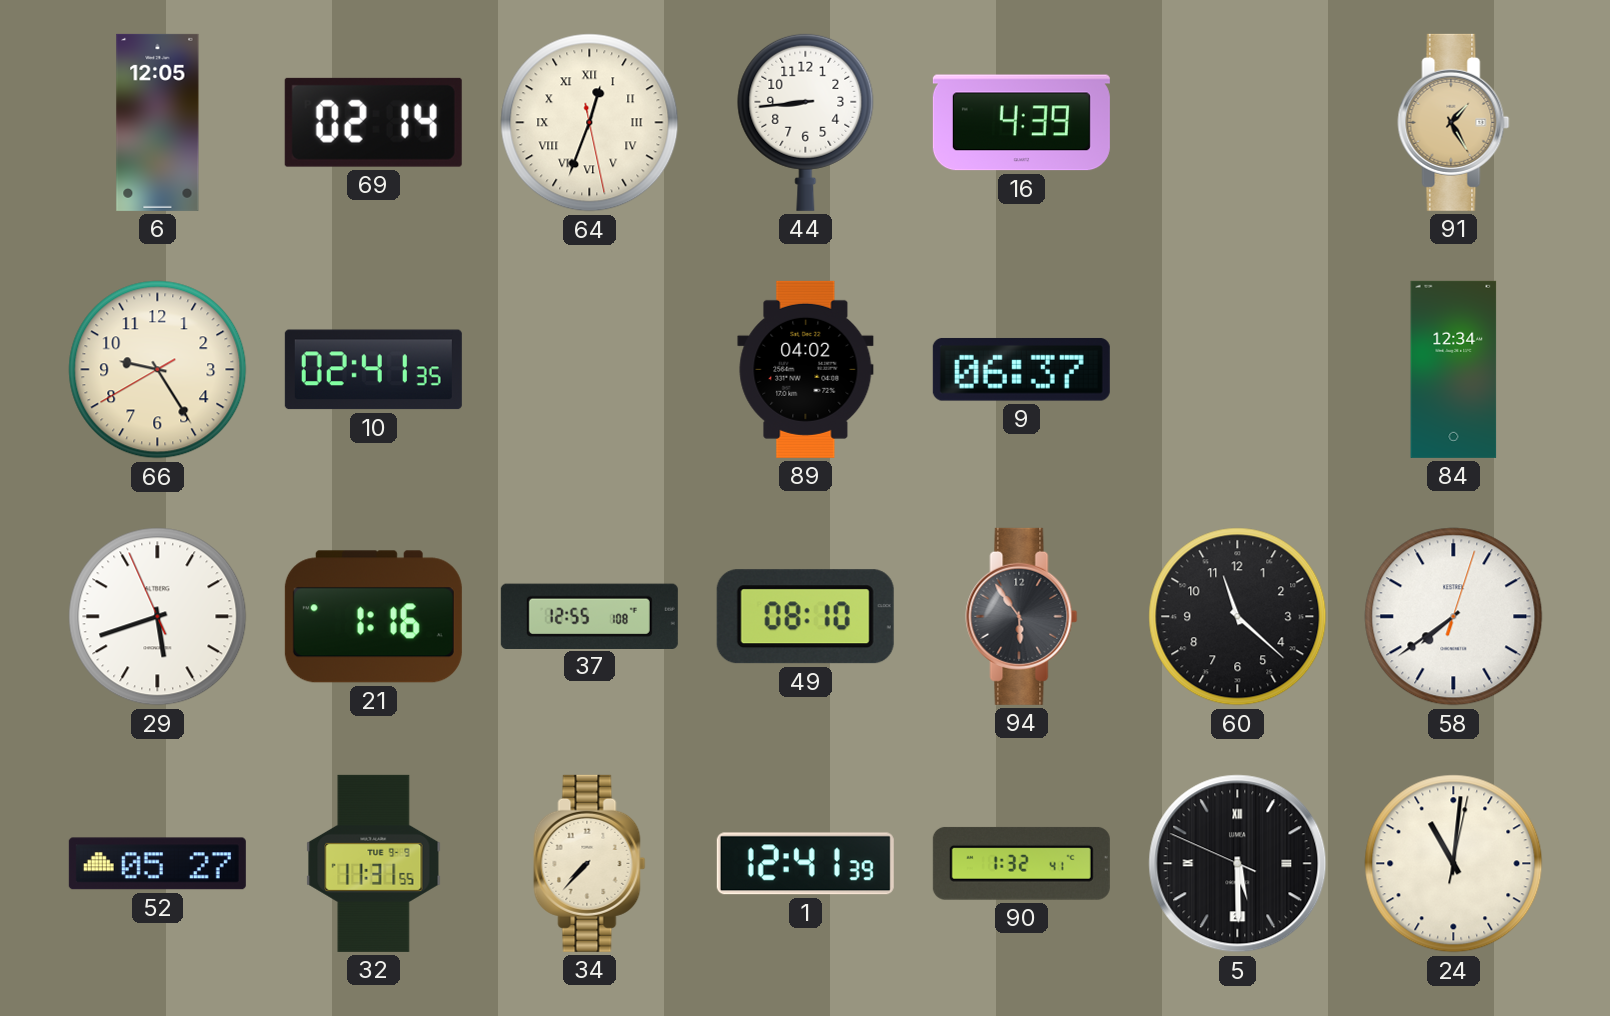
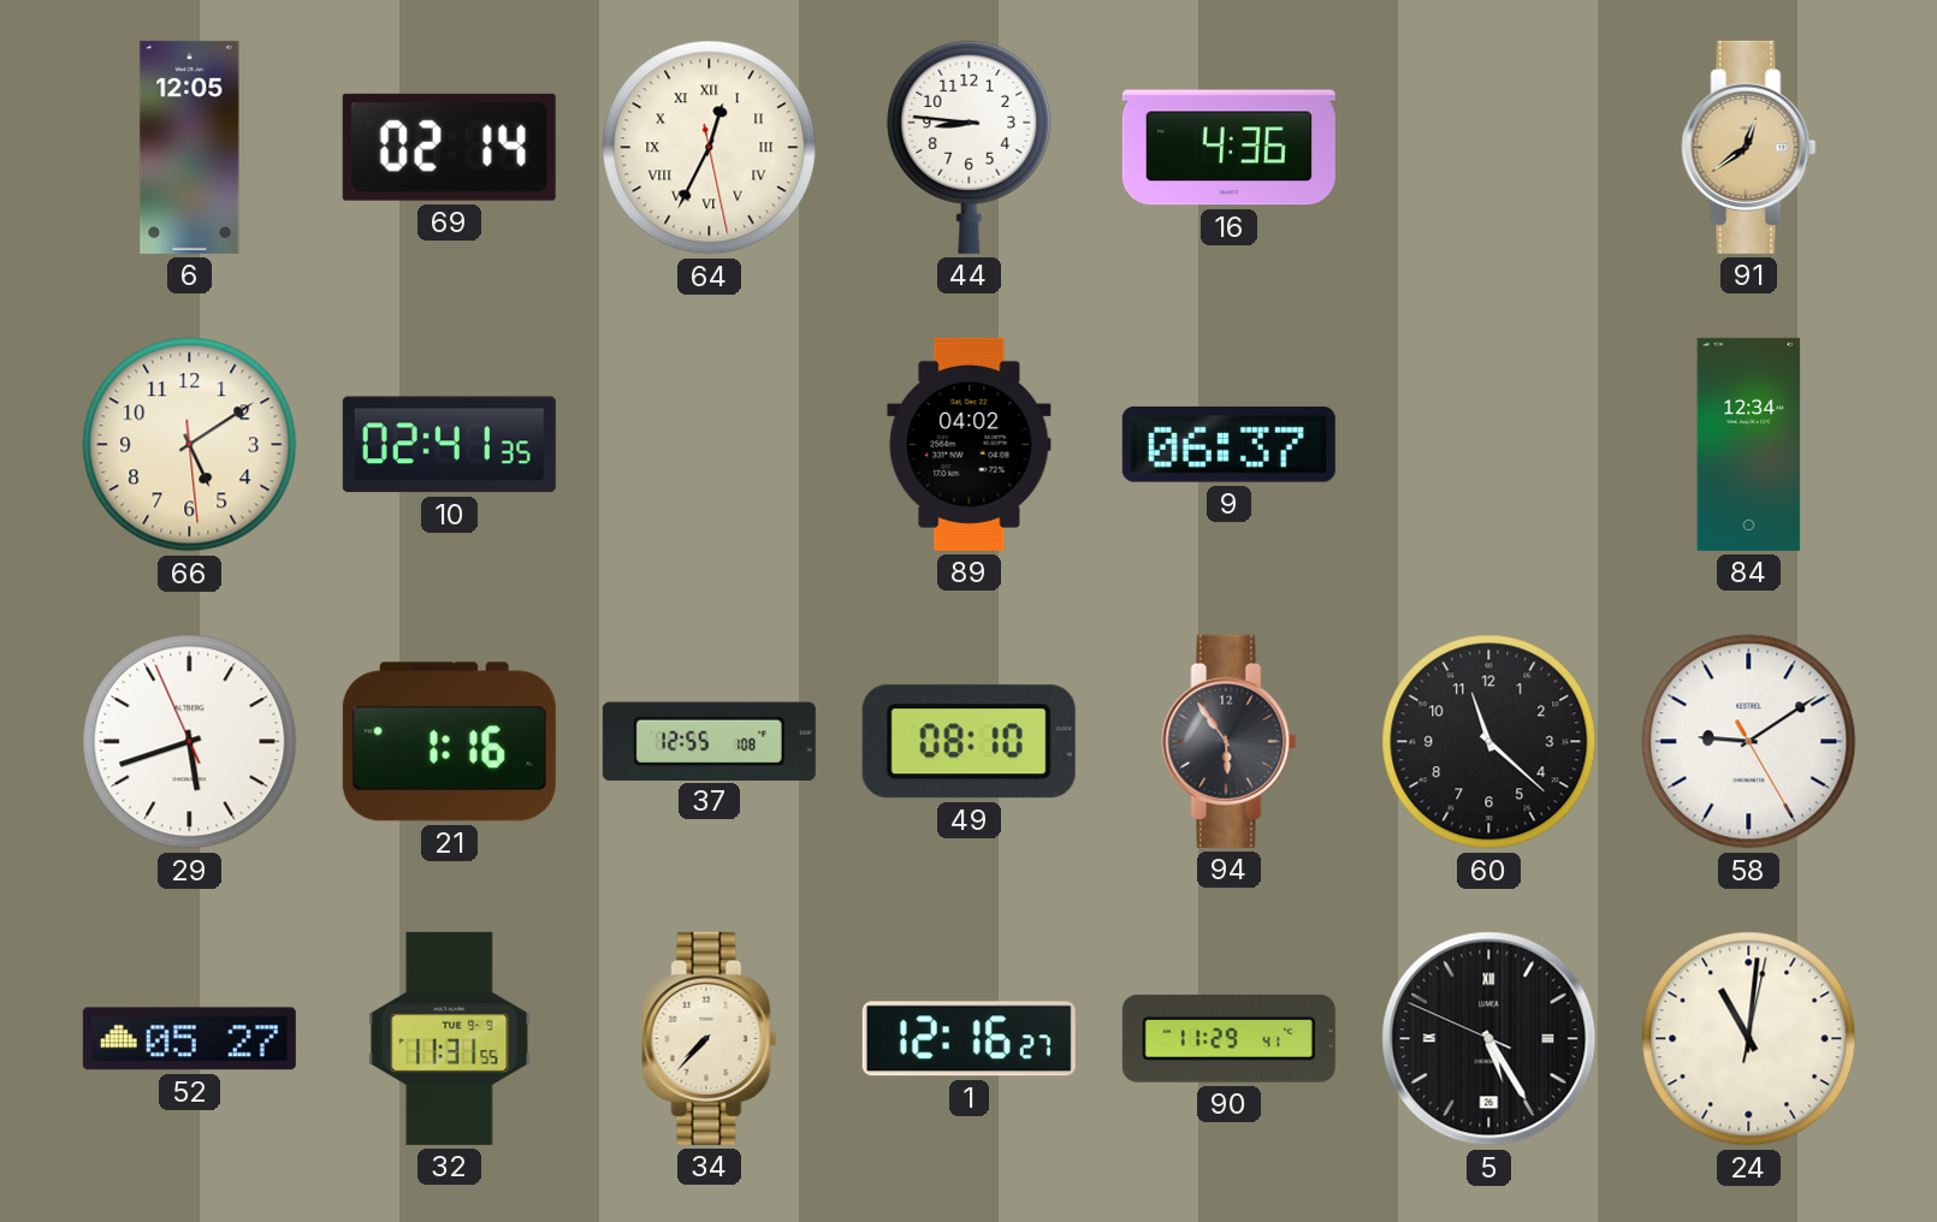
64: 12:33 -> 12:34 (710, 148)
44: 8:44 -> 8:46 (970, 147)
16: 4:39 -> 4:36 (1228, 148)
91: 1:25 -> 12:39 (1749, 147)
66: 9:24 -> 5:09 (190, 445)
58: 7:39 -> 9:09 (1749, 742)
1: 12:41 -> 12:16 (968, 1039)
90: 1:32 -> 11:29 (1228, 1038)
5: 5:29 -> 5:24 (1489, 1039)
